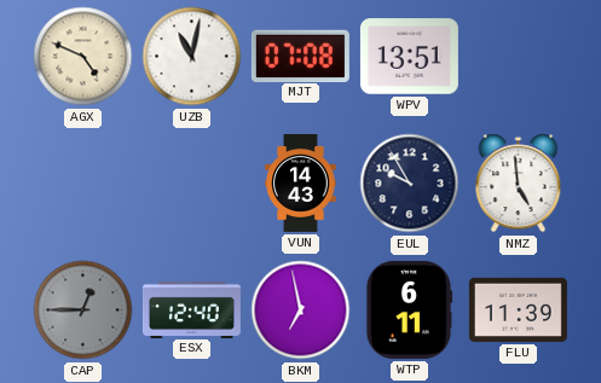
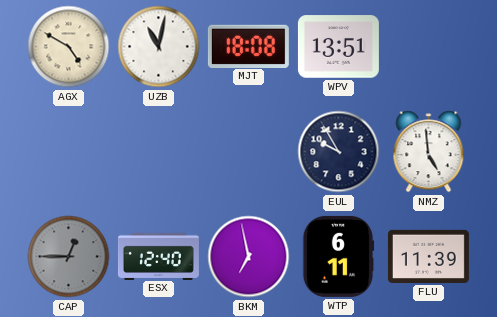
AGX: 4:49 -> 4:50 (69, 47)
MJT: 07:08 -> 18:08 (248, 46)
VUN: 14:43 -> none (301, 182)
